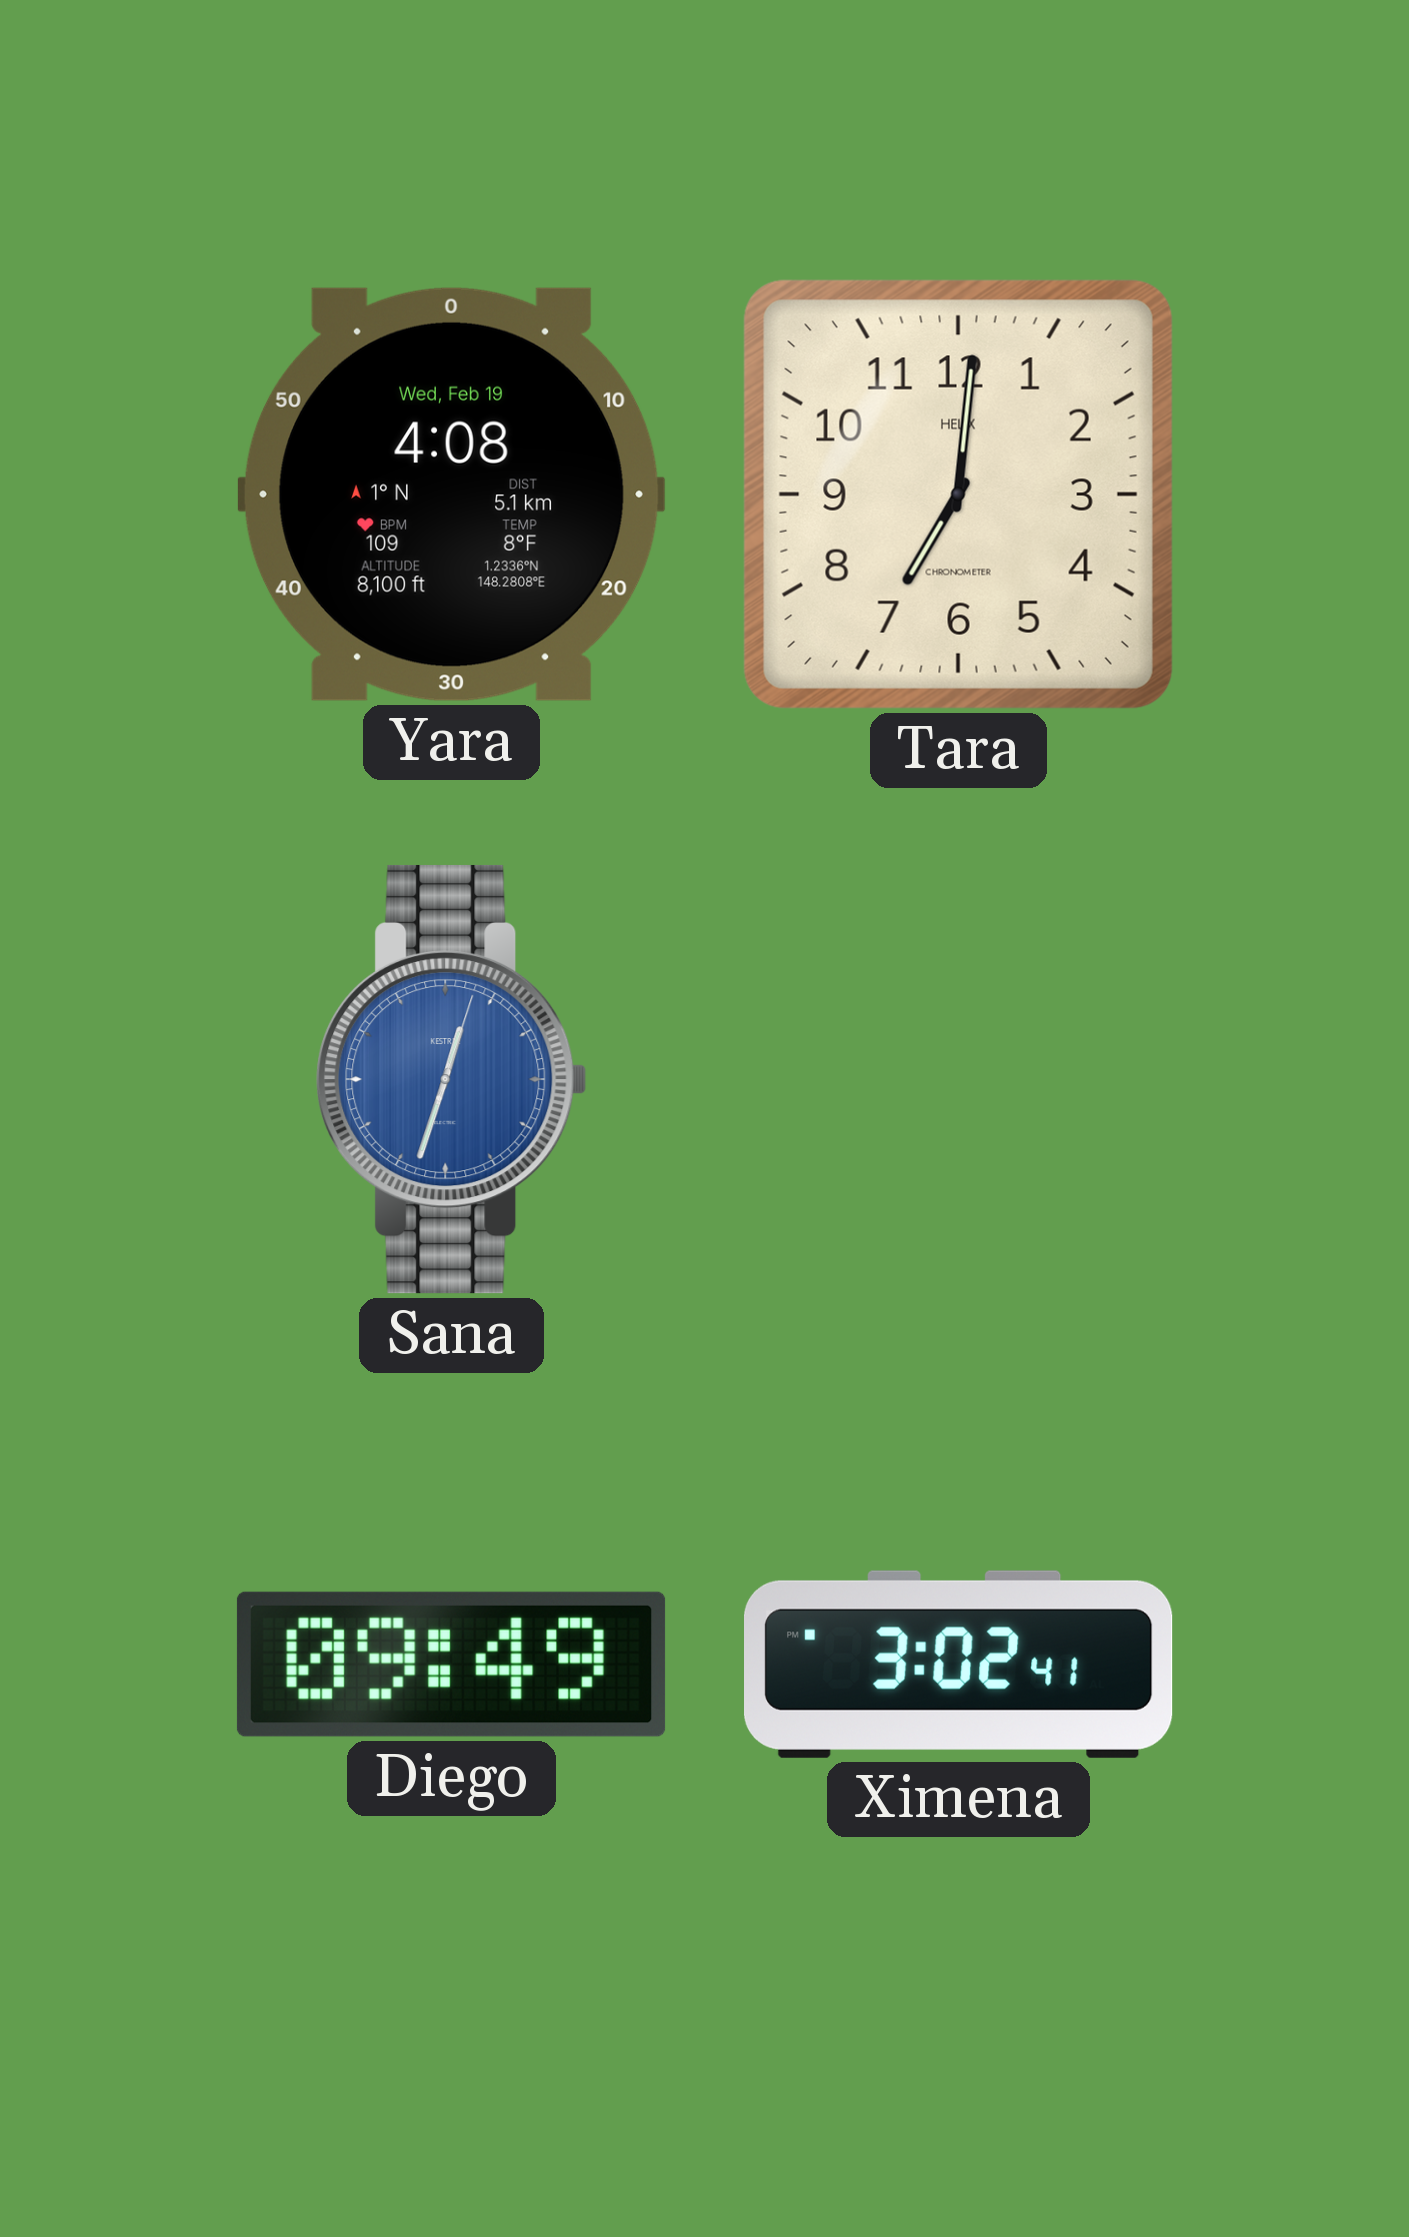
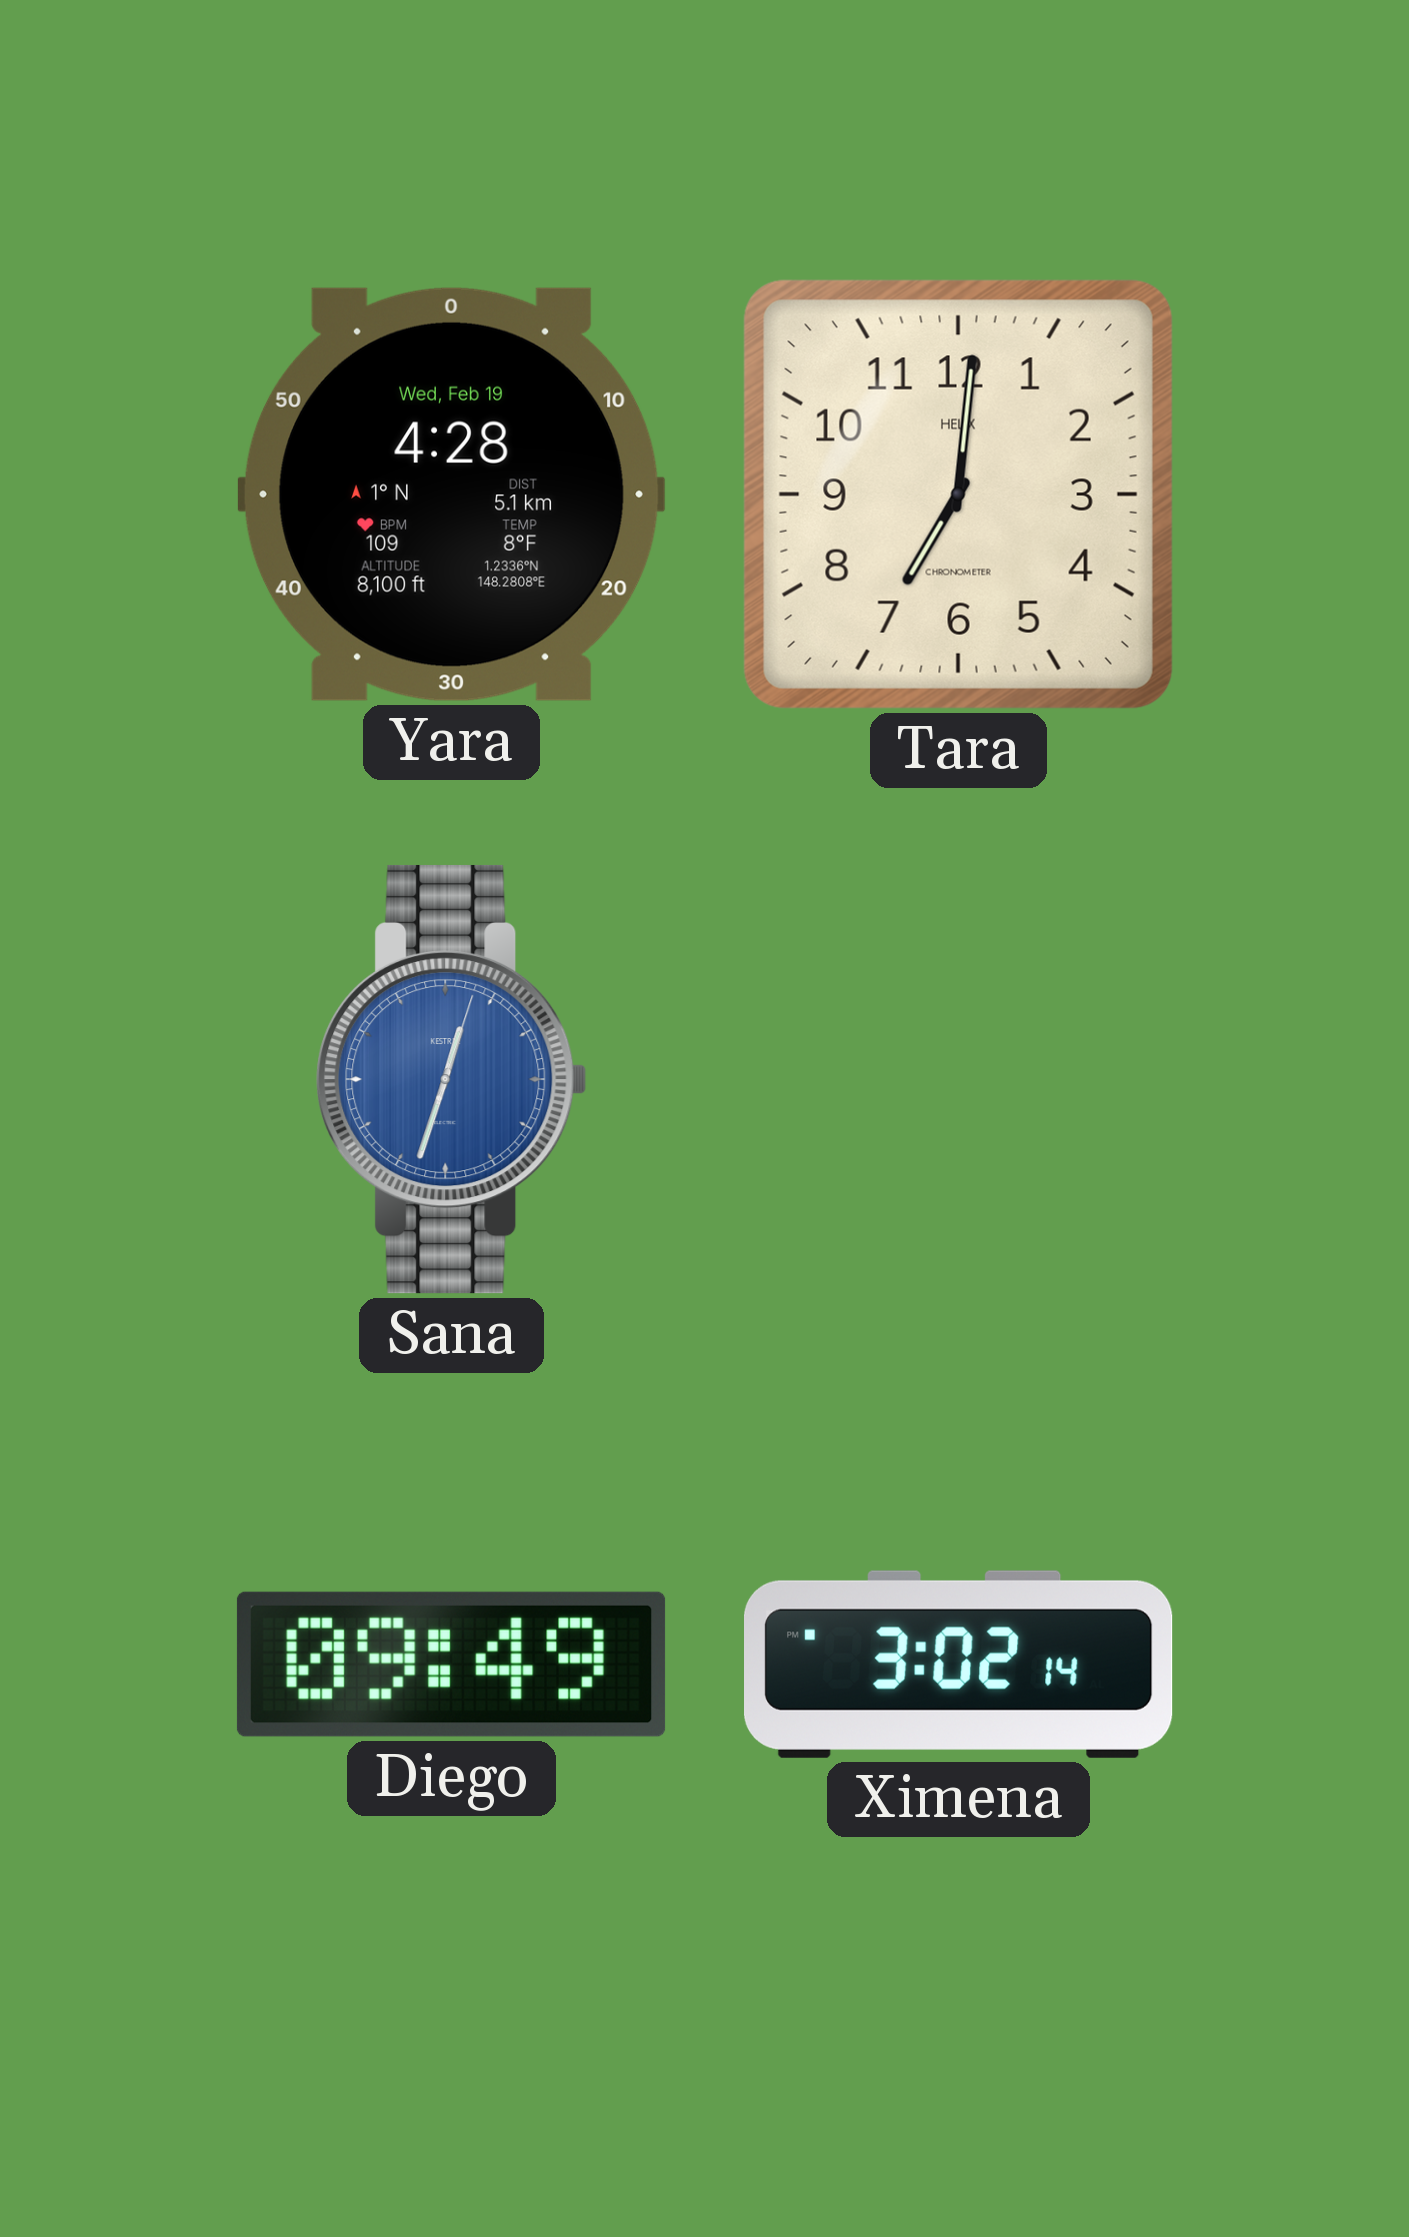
Yara: 4:08 -> 4:28 (451, 494)
Ximena: 3:02:41 -> 3:02:14 (959, 1664)
